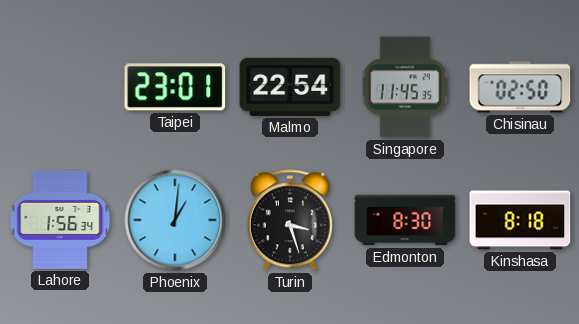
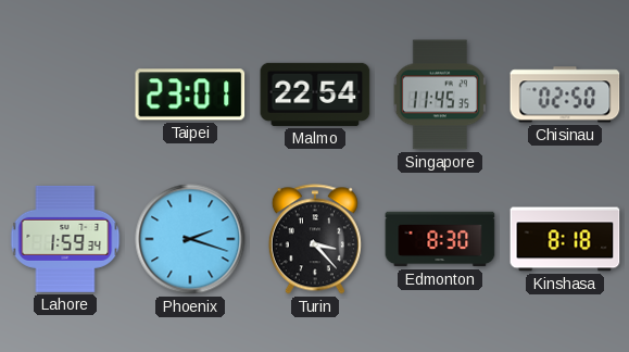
Lahore: 1:56 -> 1:59 (65, 239)
Phoenix: 1:01 -> 2:18 (190, 239)
Turin: 3:27 -> 3:23 (315, 239)
